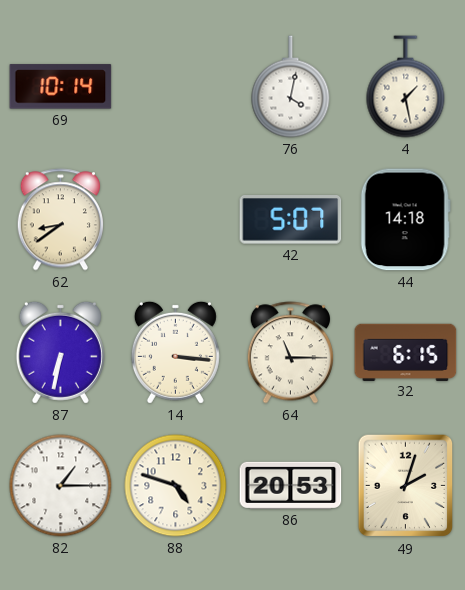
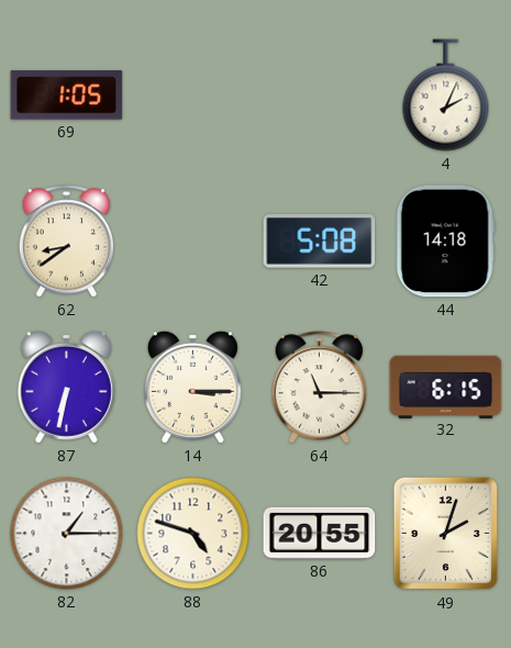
69: 10:14 -> 1:05 (67, 96)
76: 4:02 -> none (291, 87)
4: 1:28 -> 2:04 (446, 96)
42: 5:07 -> 5:08 (320, 242)
14: 3:16 -> 3:15 (192, 387)
86: 20:53 -> 20:55 (320, 533)
